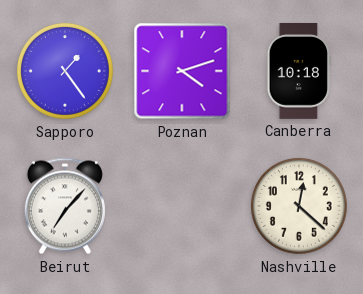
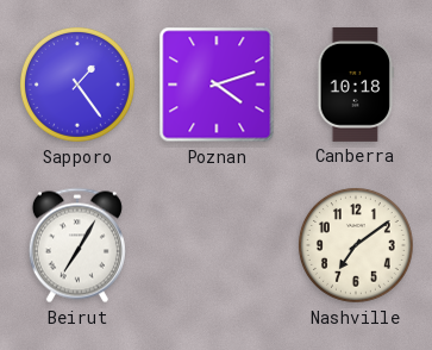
Beirut: 7:07 -> 7:05 (77, 245)
Nashville: 12:22 -> 7:09 (356, 245)
